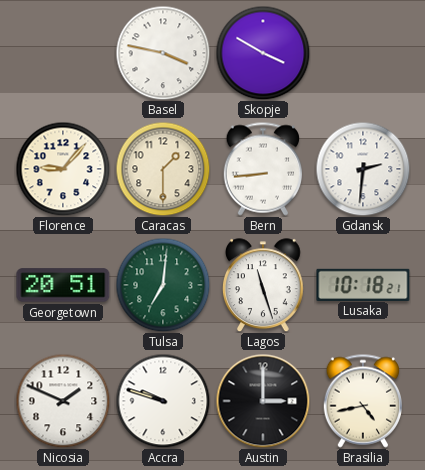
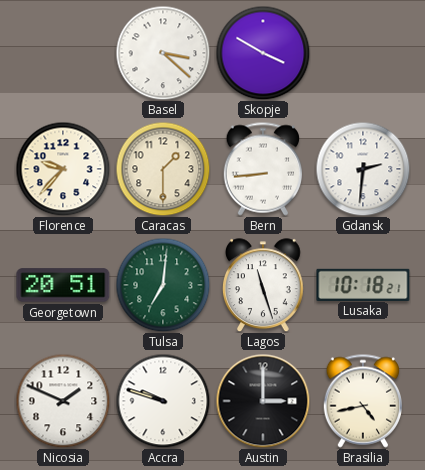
Basel: 3:47 -> 3:22 (163, 53)
Florence: 9:07 -> 9:37 (63, 169)
